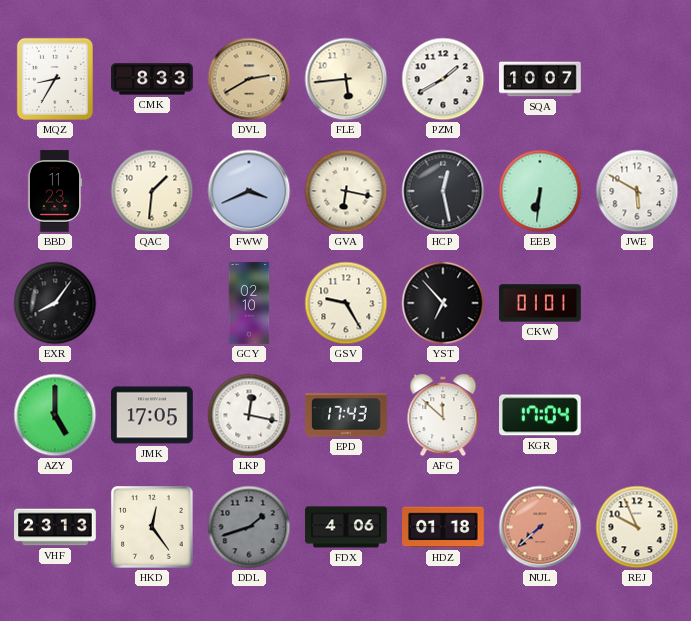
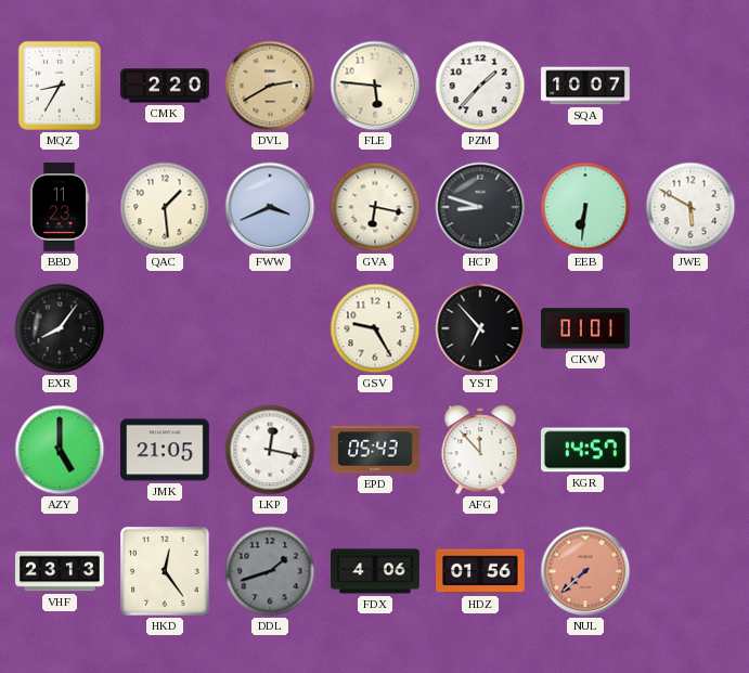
CMK: 8:33 -> 2:20 (165, 86)
FLE: 5:44 -> 5:46 (375, 86)
PZM: 1:40 -> 1:37 (480, 86)
QAC: 1:31 -> 1:29 (165, 207)
HCP: 12:28 -> 8:48 (480, 207)
GCY: 02:10 -> none (249, 303)
JMK: 17:05 -> 21:05 (165, 450)
EPD: 17:43 -> 05:43 (375, 450)
AFG: 11:52 -> 11:53 (480, 450)
KGR: 17:04 -> 14:57 (586, 450)
HDZ: 01:18 -> 01:56 (480, 571)
REJ: 9:56 -> none (637, 527)
